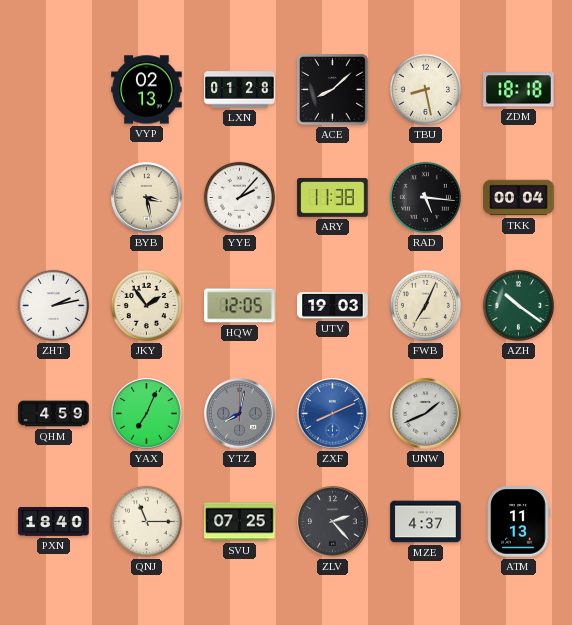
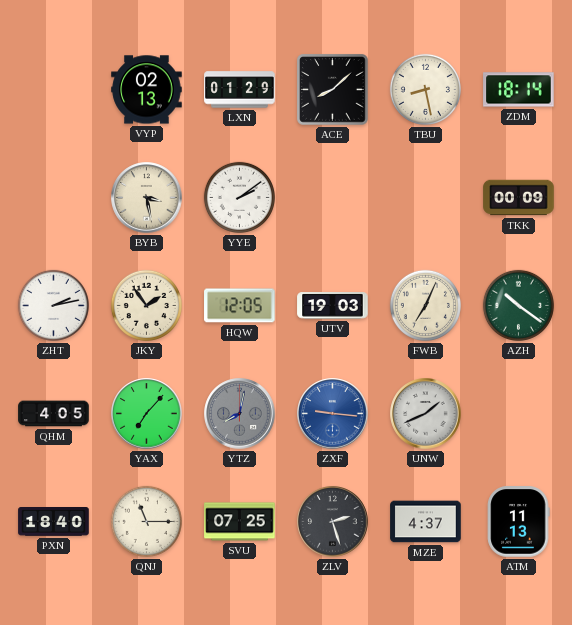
LXN: 01:28 -> 01:29 (240, 90)
ZDM: 18:18 -> 18:14 (519, 90)
YYE: 2:07 -> 2:09 (239, 197)
ARY: 11:38 -> none (333, 198)
RAD: 5:16 -> none (425, 197)
TKK: 00:04 -> 00:09 (519, 198)
QHM: 4:59 -> 4:05 (54, 414)
YAX: 7:04 -> 7:07 (147, 414)
ZXF: 8:11 -> 9:16 (333, 414)
ZLV: 2:23 -> 2:27 (333, 522)
